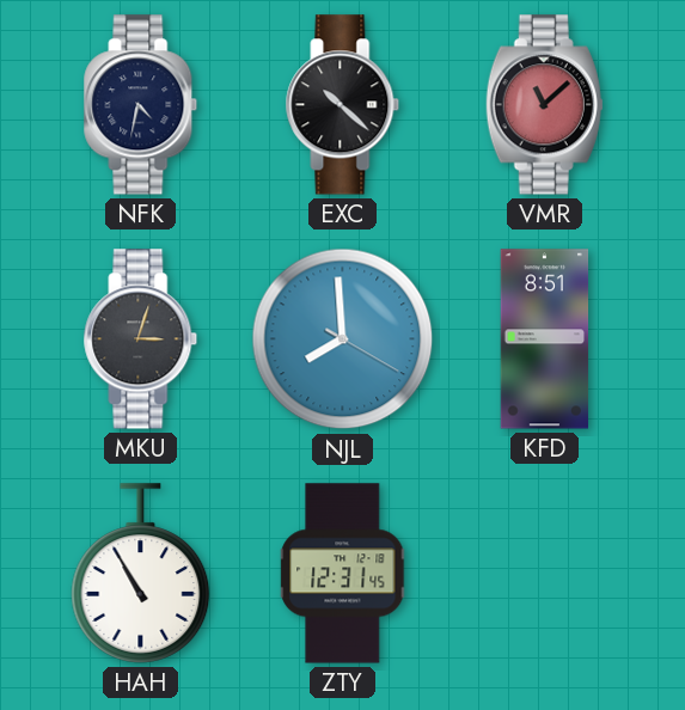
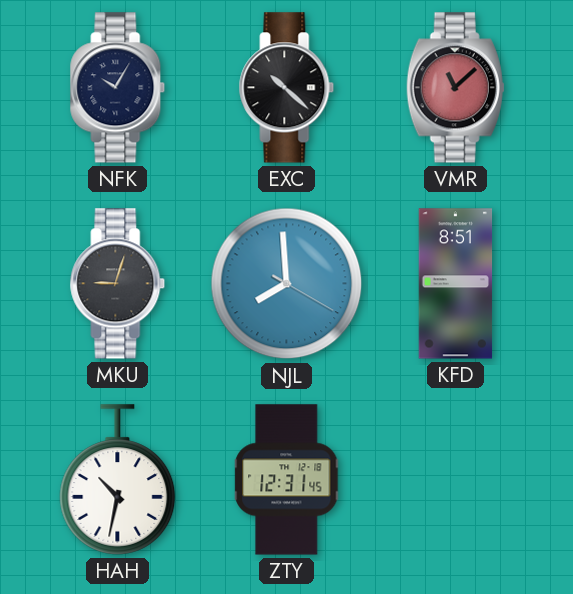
NFK: 4:32 -> 10:05 (118, 88)
MKU: 3:03 -> 9:03 (118, 284)
HAH: 10:55 -> 10:32 (118, 480)
